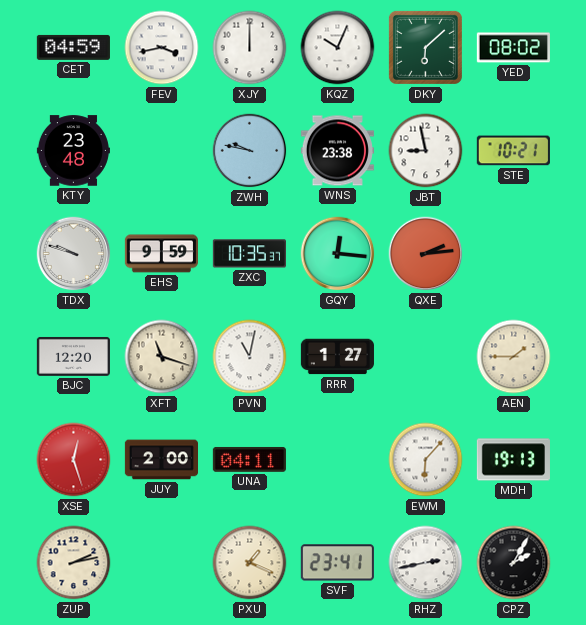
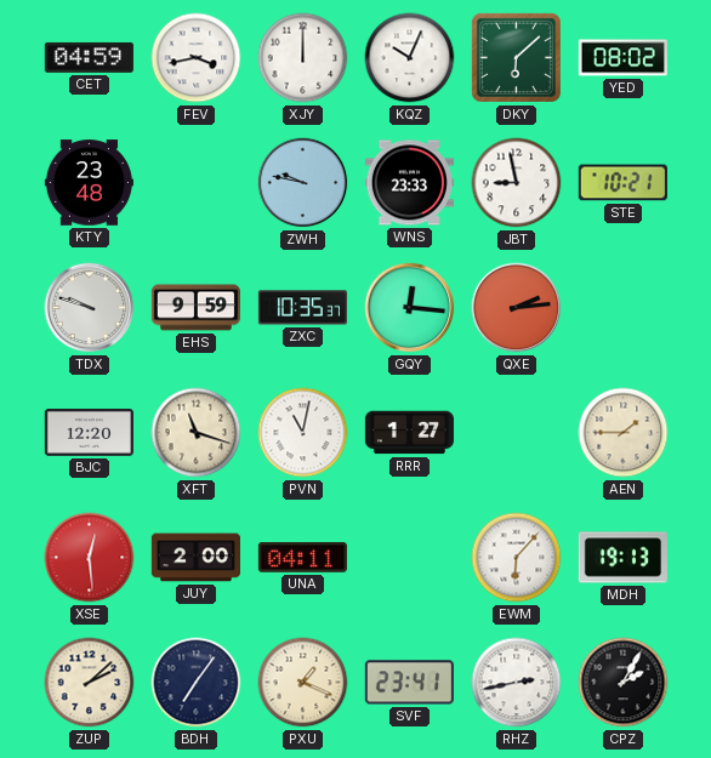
WNS: 23:38 -> 23:33 (409, 183)
XSE: 12:27 -> 12:29 (90, 558)
ZUP: 2:13 -> 2:08 (90, 683)
BDH: none -> 7:06 (197, 683)
